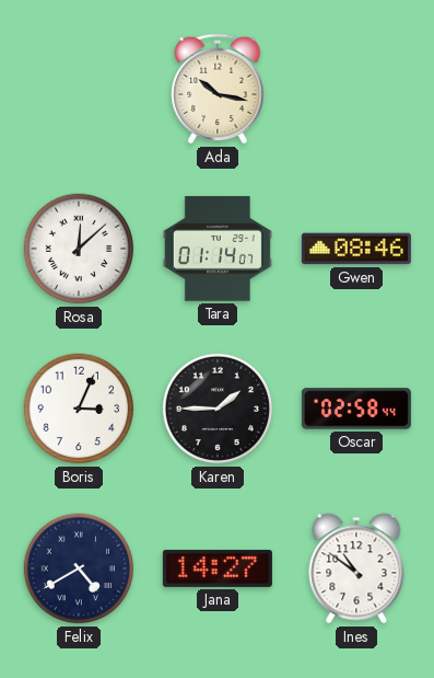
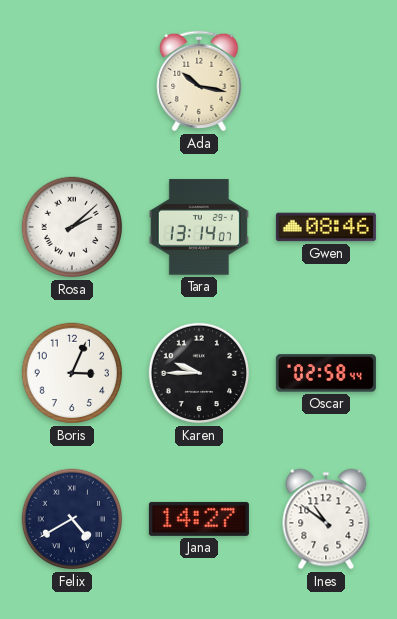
Rosa: 12:08 -> 2:08 (72, 227)
Tara: 01:14 -> 13:14 (199, 227)
Karen: 1:45 -> 9:45 (199, 373)
